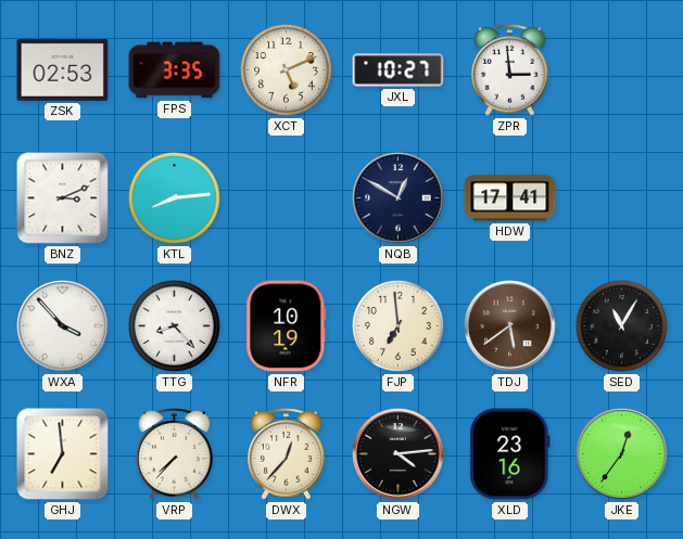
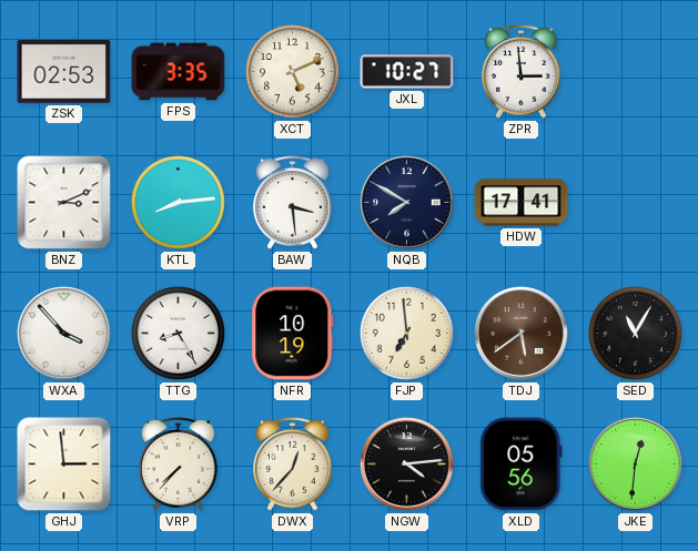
BAW: none -> 3:29 (293, 203)
NQB: 12:50 -> 7:50 (407, 203)
TTG: 8:23 -> 8:25 (178, 333)
GHJ: 6:59 -> 2:59 (64, 465)
XLD: 23:16 -> 05:56 (522, 465)
JKE: 12:36 -> 12:31 (636, 465)
